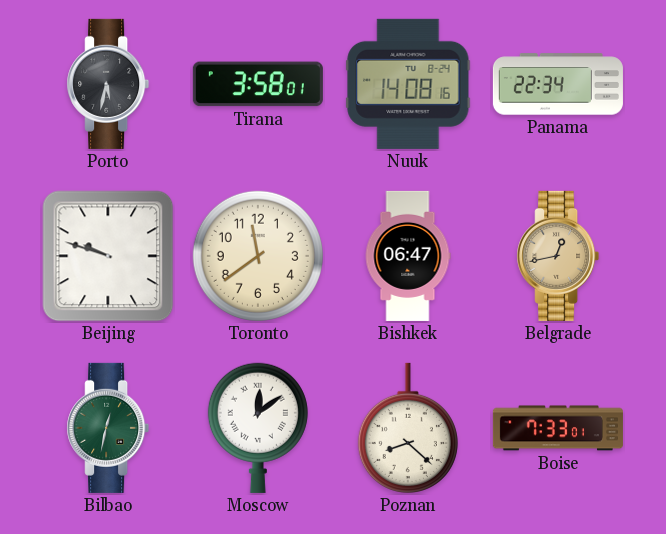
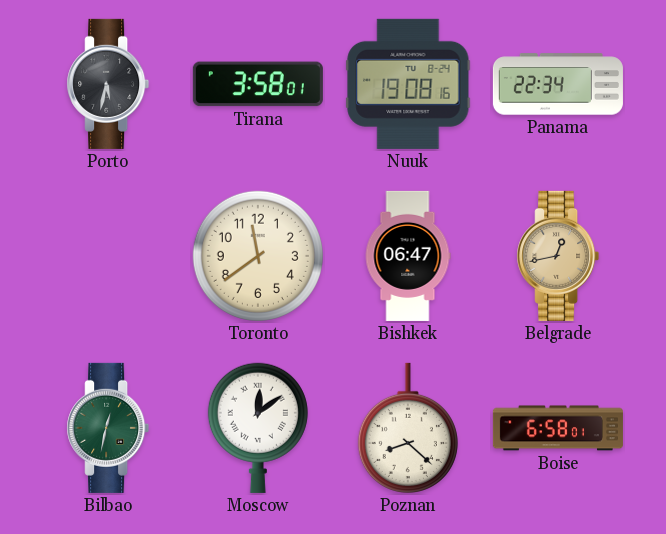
Nuuk: 14:08 -> 19:08 (408, 84)
Beijing: 9:48 -> none (108, 256)
Boise: 7:33 -> 6:58 (558, 428)
